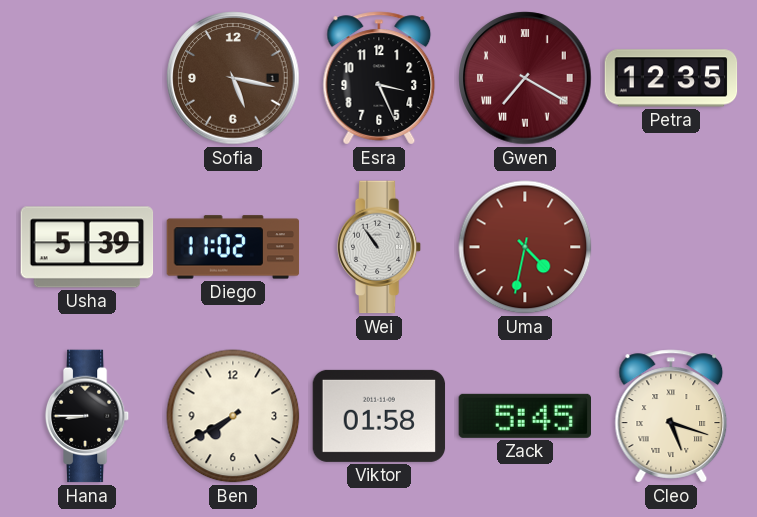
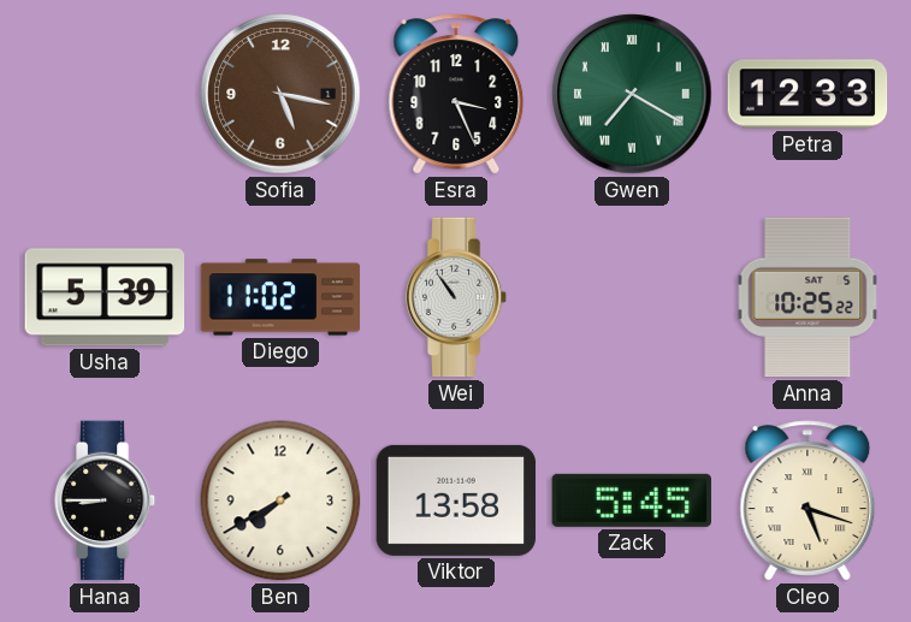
Gwen dial: burgundy -> green (632, 94)
Petra: 12:35 -> 12:33 (808, 94)
Uma: 4:32 -> none (525, 247)
Anna: none -> 10:25 (808, 297)
Viktor: 01:58 -> 13:58 (456, 500)
